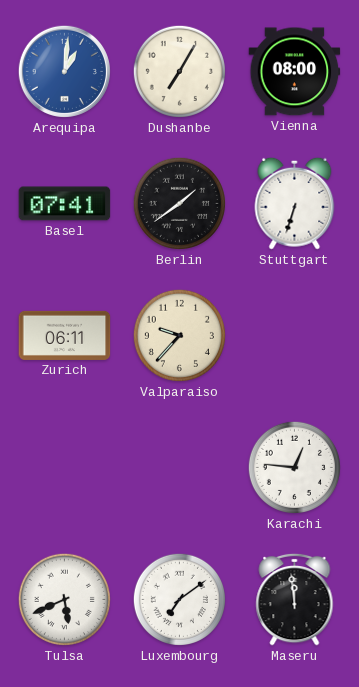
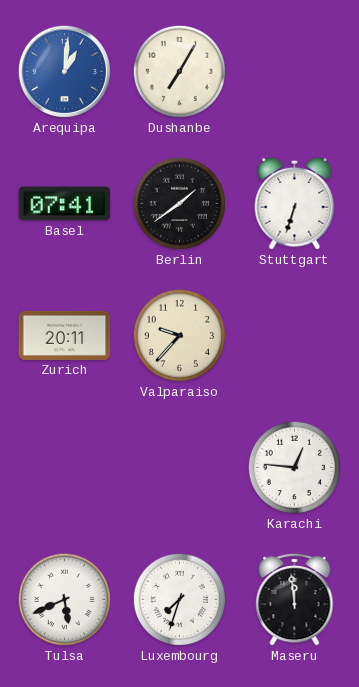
Vienna: 08:00 -> none (295, 72)
Zurich: 06:11 -> 20:11 (65, 335)
Luxembourg: 7:09 -> 7:33 (179, 599)
